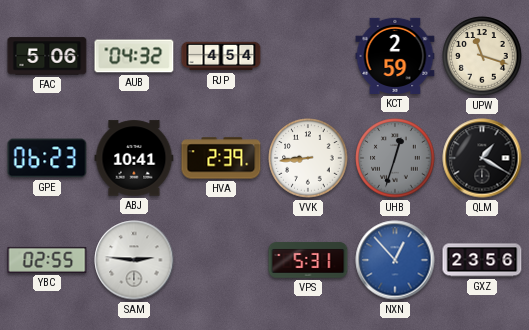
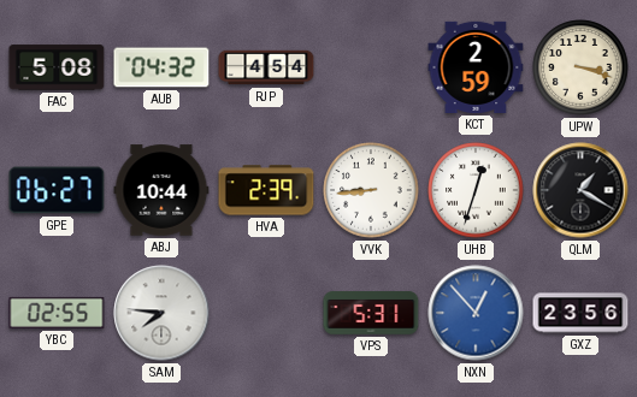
FAC: 5:06 -> 5:08 (57, 67)
UPW: 11:18 -> 3:18 (580, 67)
GPE: 06:23 -> 06:27 (57, 190)
ABJ: 10:41 -> 10:44 (161, 190)
UHB dial: grey -> white (476, 190)
SAM: 2:46 -> 7:46 (161, 313)
